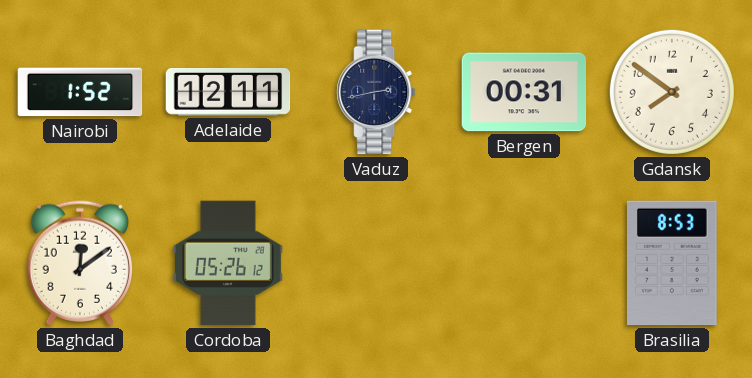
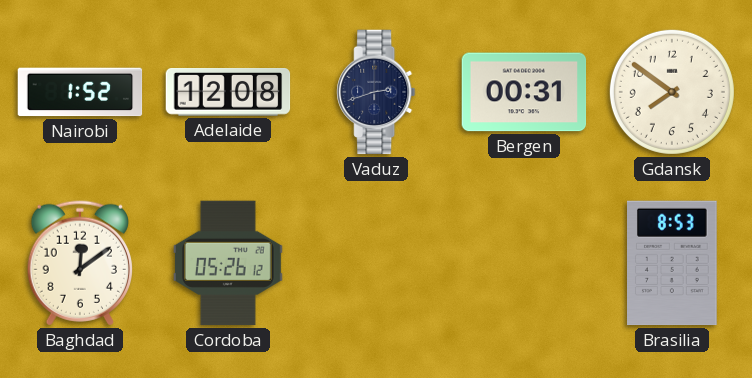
Adelaide: 12:11 -> 12:08 (228, 93)
Vaduz: 2:43 -> 2:42 (376, 92)
